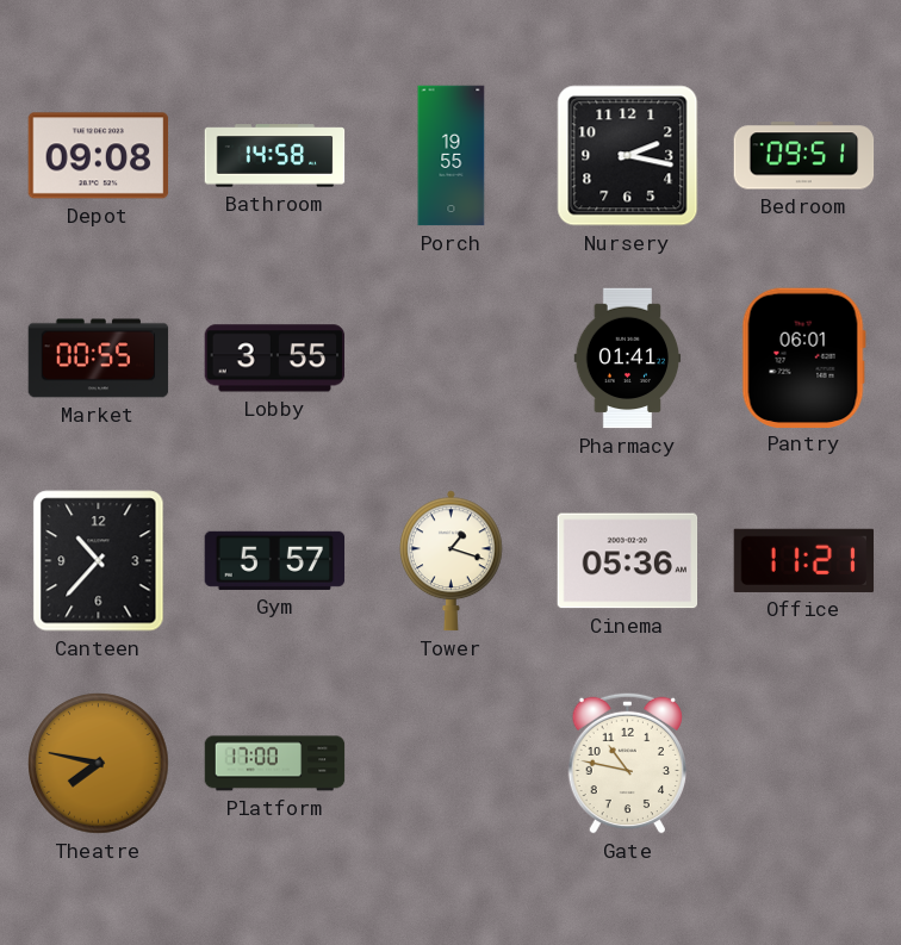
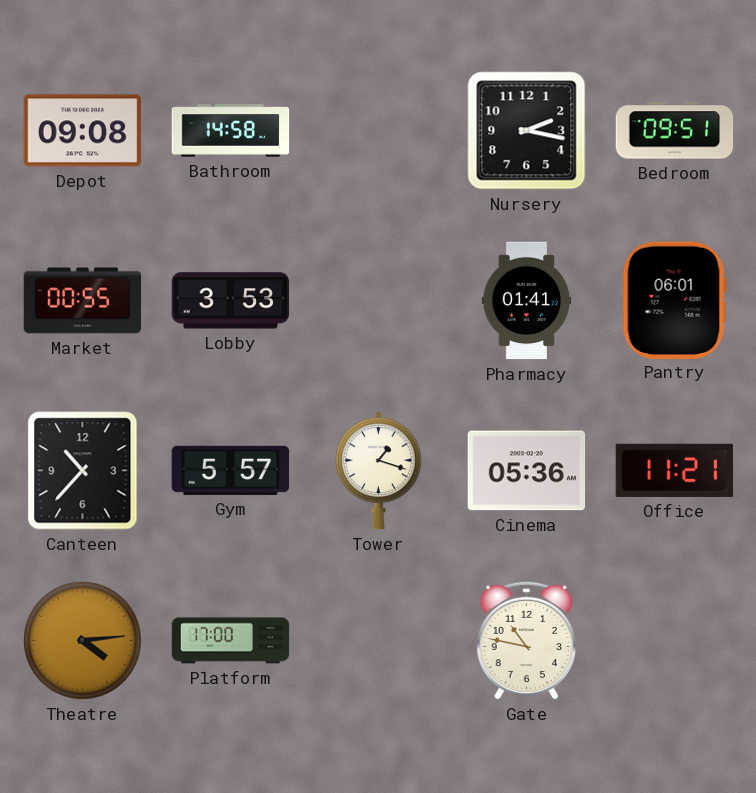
Porch: 19:55 -> none (452, 156)
Lobby: 3:55 -> 3:53 (231, 301)
Theatre: 7:47 -> 4:14 (83, 641)
